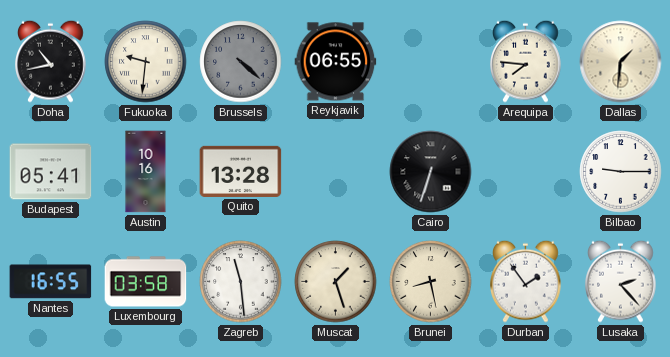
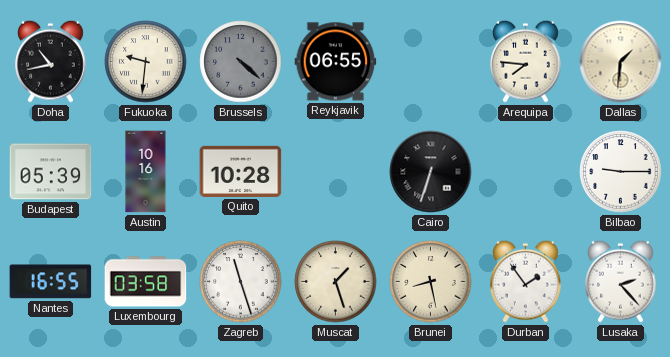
Budapest: 05:41 -> 05:39 (51, 172)
Quito: 13:28 -> 10:28 (241, 171)
Zagreb: 11:29 -> 11:27 (241, 282)
